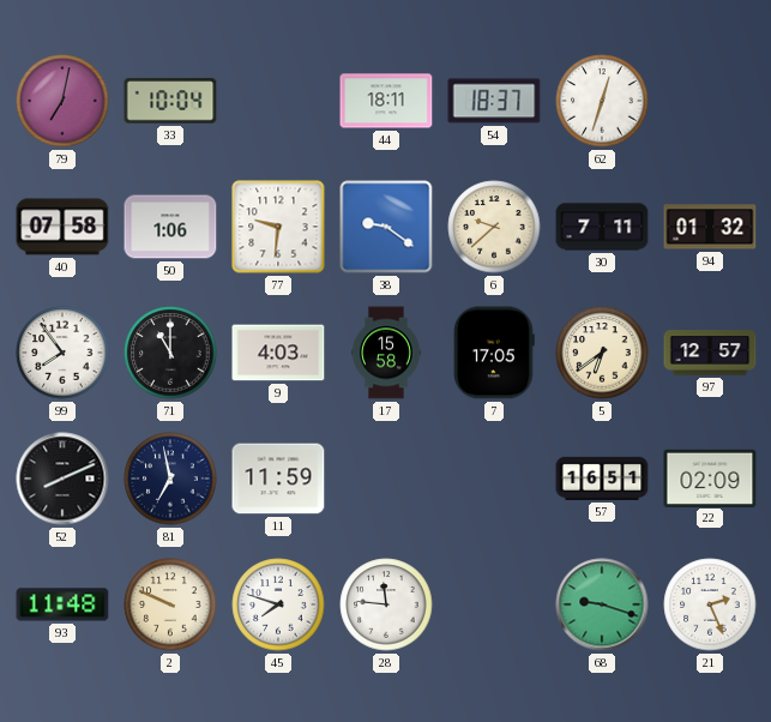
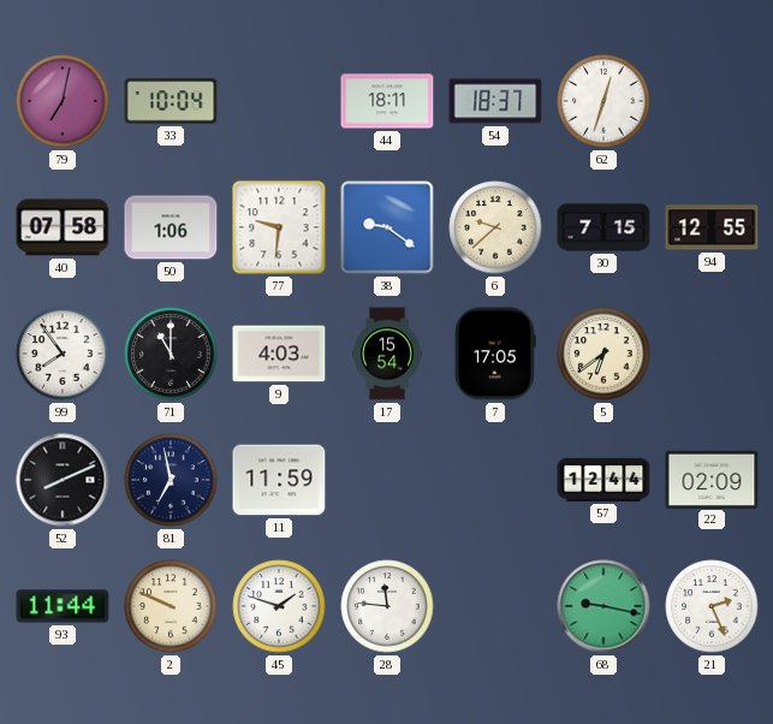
30: 7:11 -> 7:15 (603, 227)
94: 01:32 -> 12:55 (712, 227)
17: 15:58 -> 15:54 (388, 354)
97: 12:57 -> none (710, 353)
57: 16:51 -> 12:44 (603, 480)
93: 11:48 -> 11:44 (63, 606)
45: 7:48 -> 1:48 (279, 606)
68: 9:18 -> 9:17 (603, 606)
